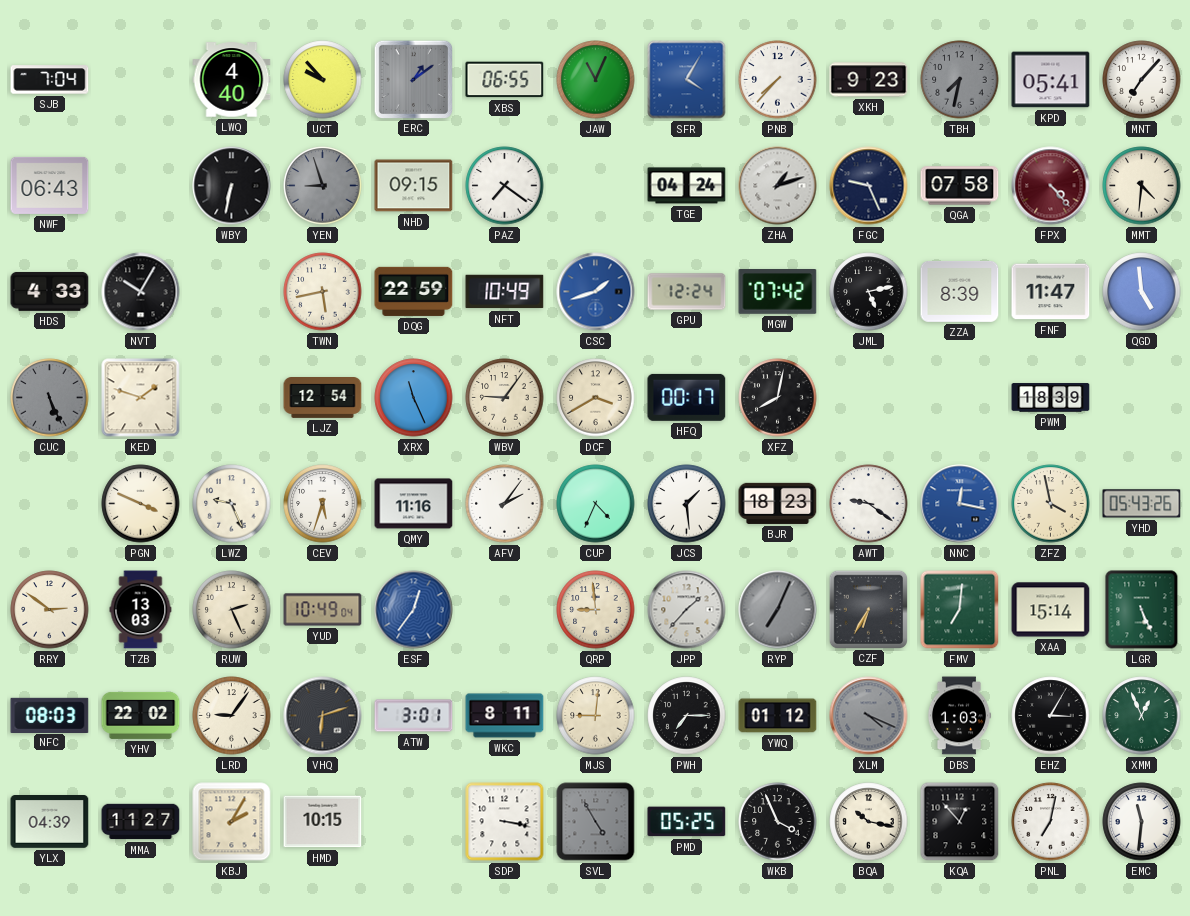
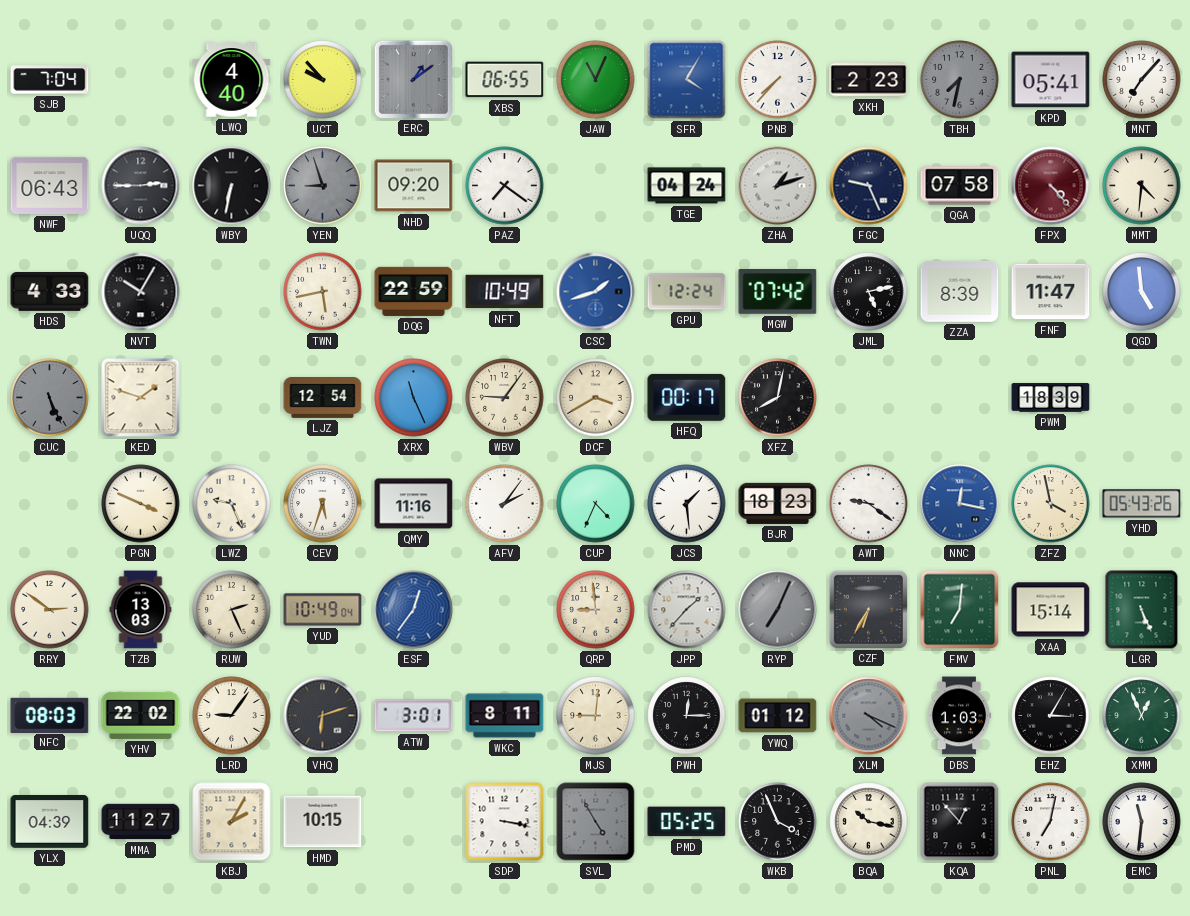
XKH: 9:23 -> 2:23 (869, 80)
UQQ: none -> 2:45 (141, 186)
NHD: 09:15 -> 09:20 (414, 186)
PWH: 7:15 -> 12:15 (687, 716)
